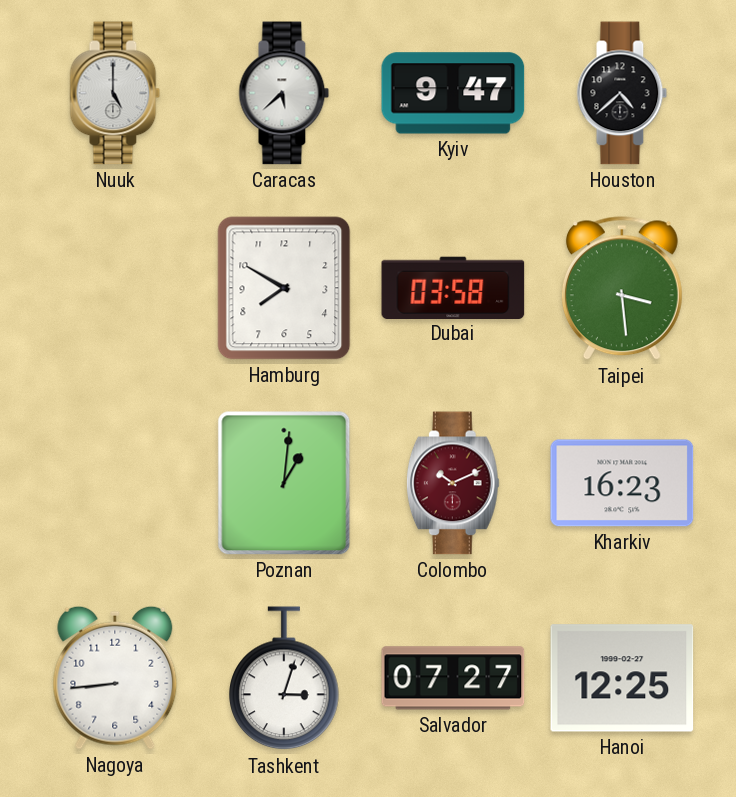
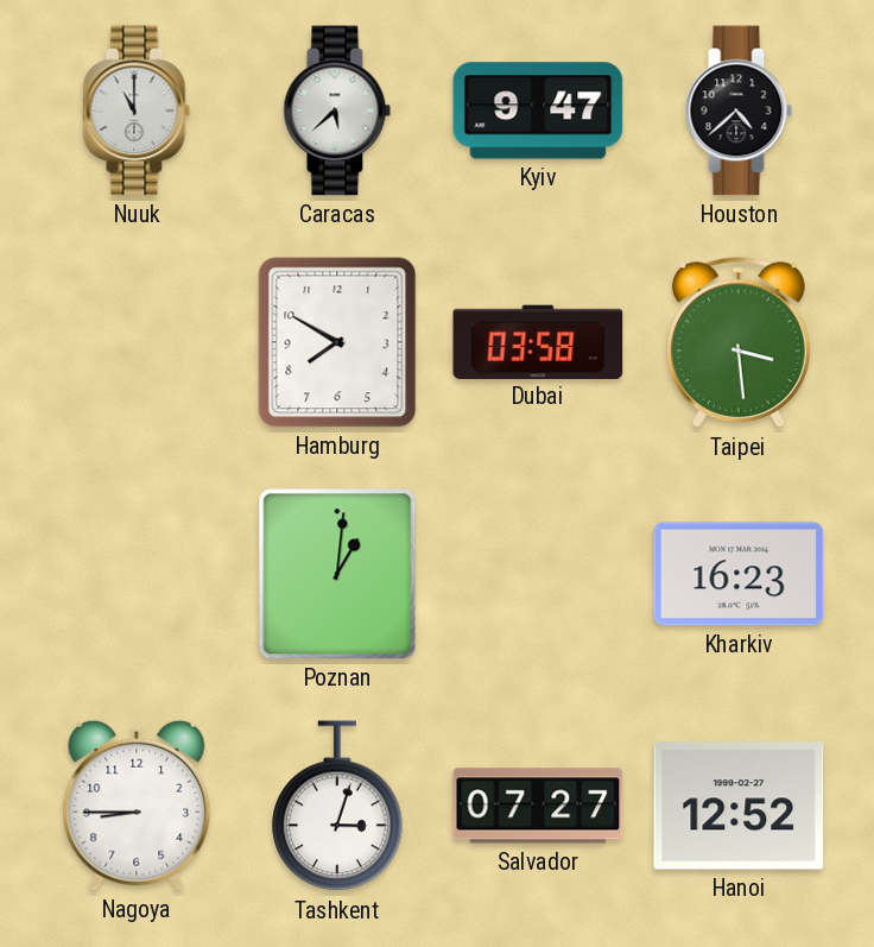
Nuuk: 5:00 -> 11:00 (137, 111)
Colombo: 10:11 -> none (453, 483)
Nagoya: 8:44 -> 8:45 (137, 806)
Hanoi: 12:25 -> 12:52 (739, 806)
